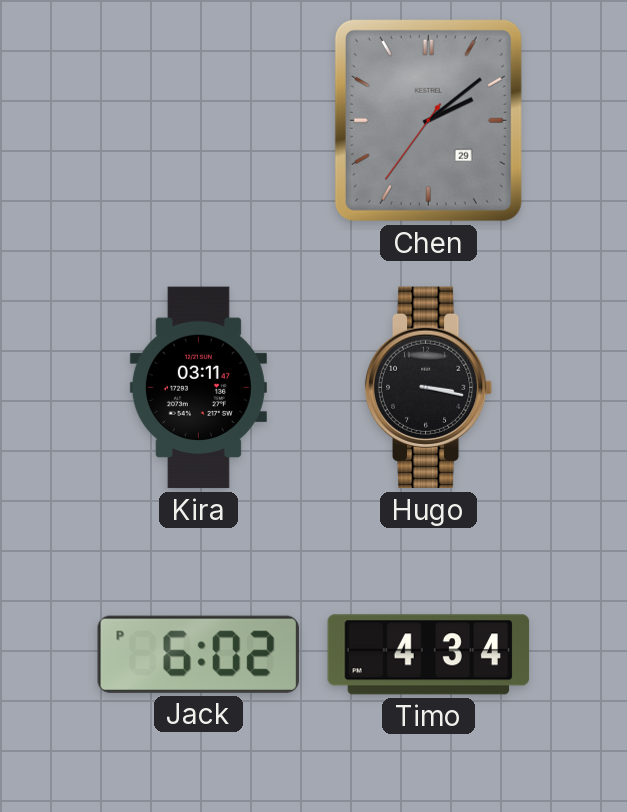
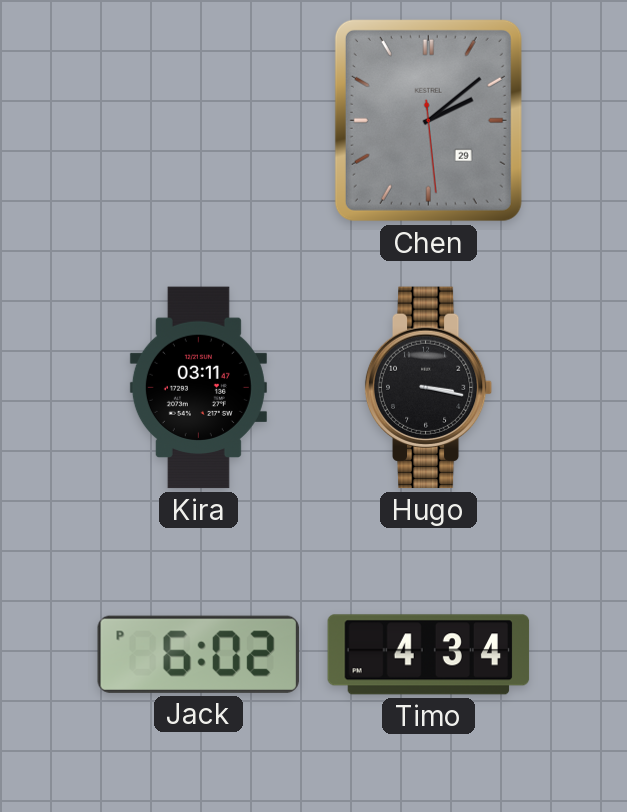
Chen: 2:08:36 -> 2:08:29 (428, 120)
